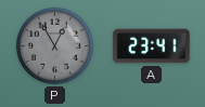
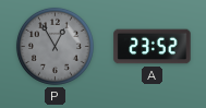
A: 23:41 -> 23:52 (153, 47)
